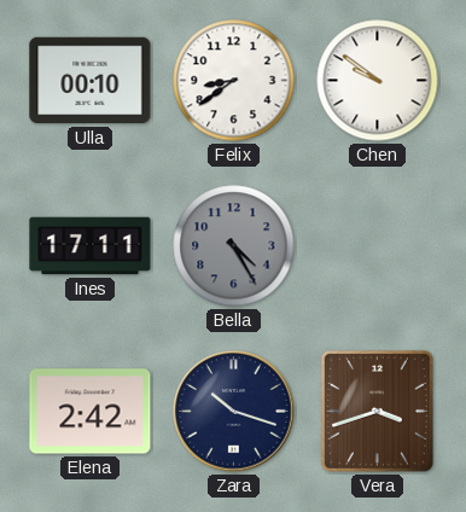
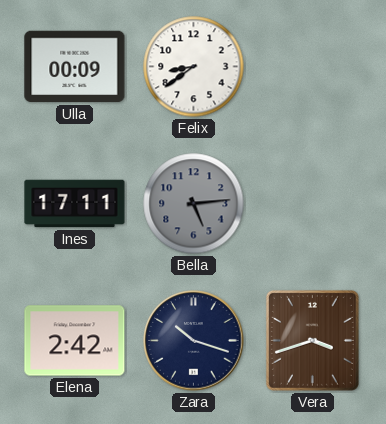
Ulla: 00:10 -> 00:09 (75, 67)
Chen: 9:51 -> none (378, 81)
Bella: 4:25 -> 5:14 (194, 204)
